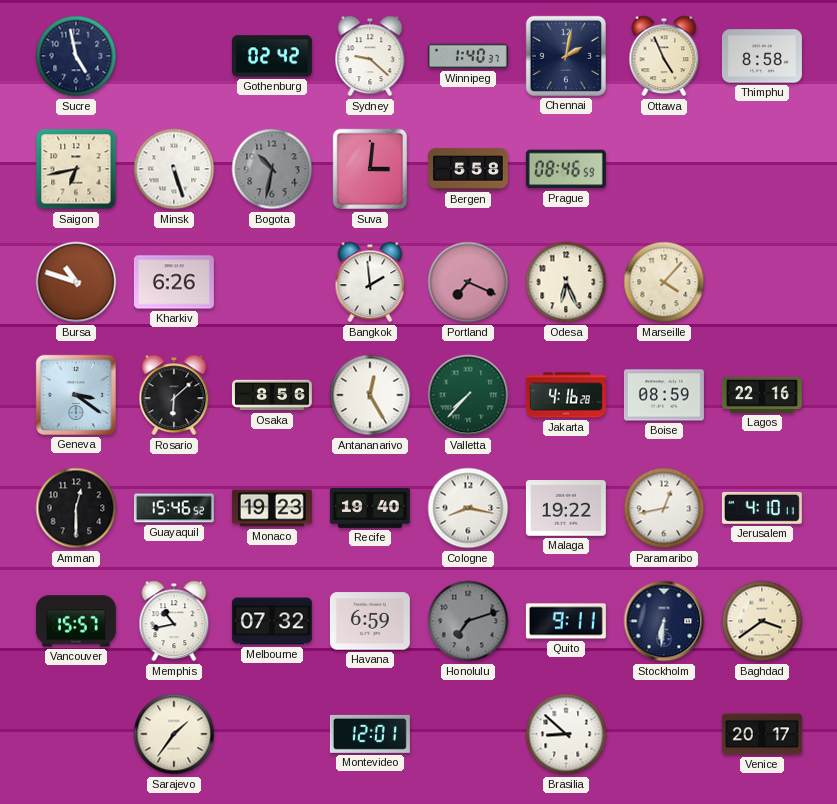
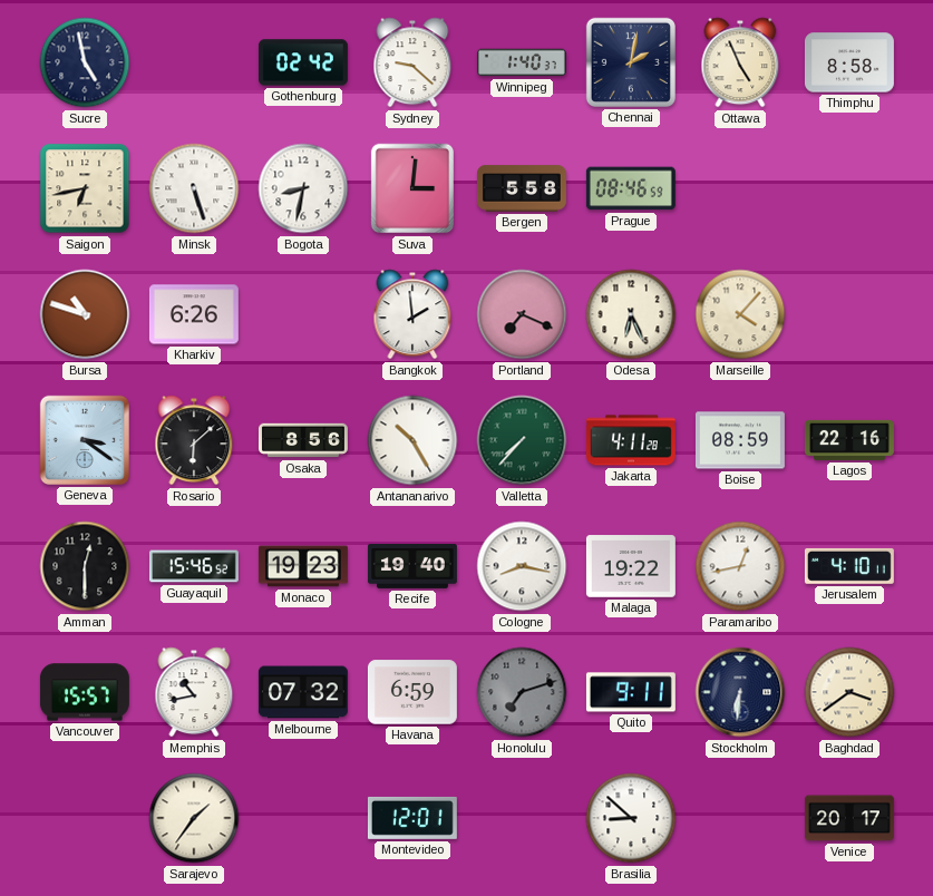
Bogota: 10:32 -> 8:32 (303, 188)
Bogota dial: grey -> white (303, 188)
Antananarivo: 12:25 -> 10:25 (412, 440)
Jakarta: 4:16 -> 4:11 (631, 440)
